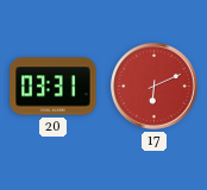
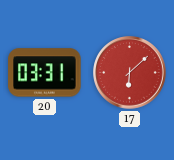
17: 6:11 -> 6:08 (130, 73)
